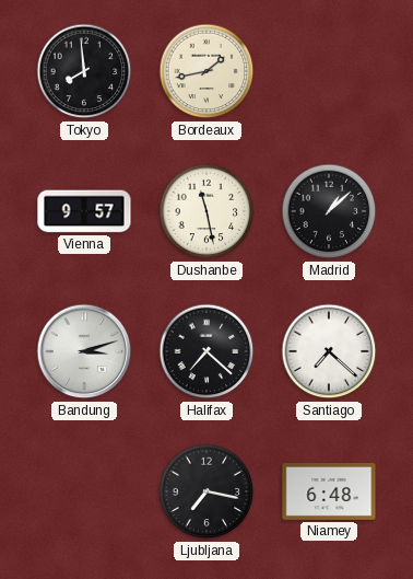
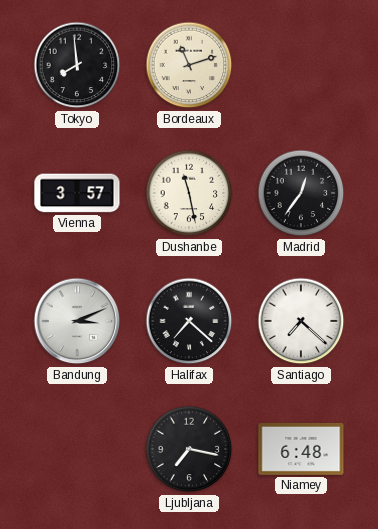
Bordeaux: 1:43 -> 11:12 (189, 65)
Vienna: 9:57 -> 3:57 (77, 193)
Madrid: 1:08 -> 12:36 (301, 193)
Bandung: 3:12 -> 3:11 (77, 321)
